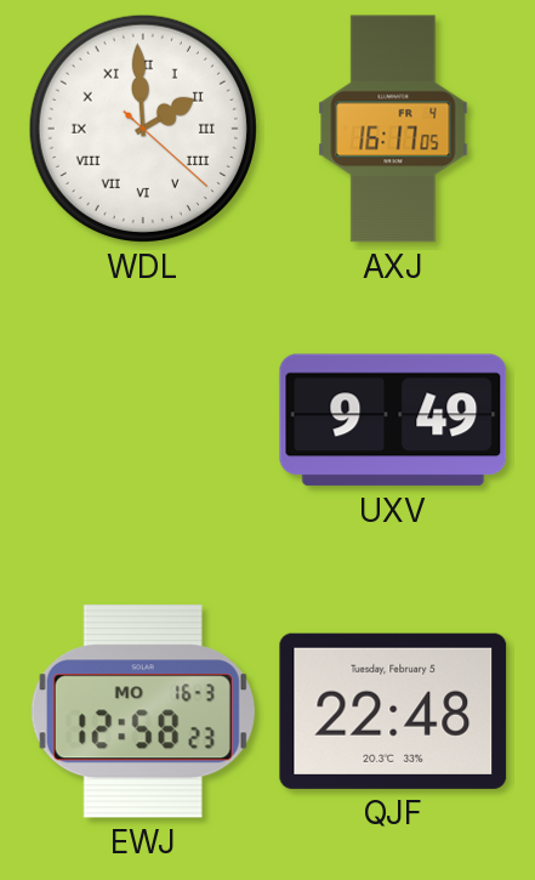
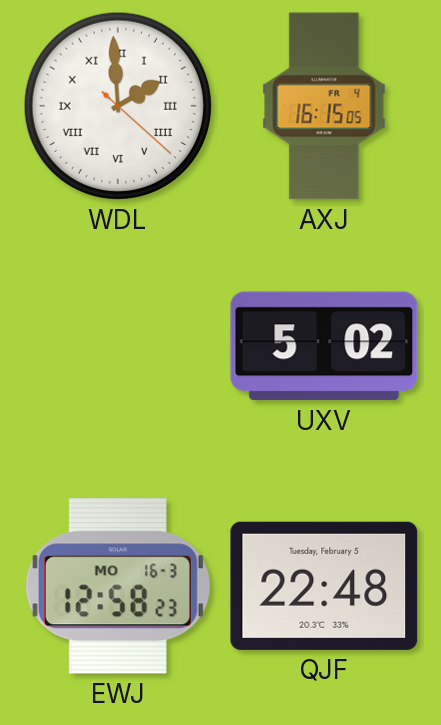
AXJ: 16:17 -> 16:15 (324, 106)
UXV: 9:49 -> 5:02 (324, 346)
